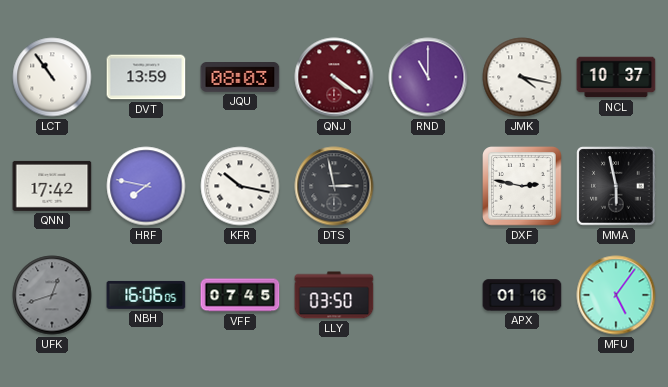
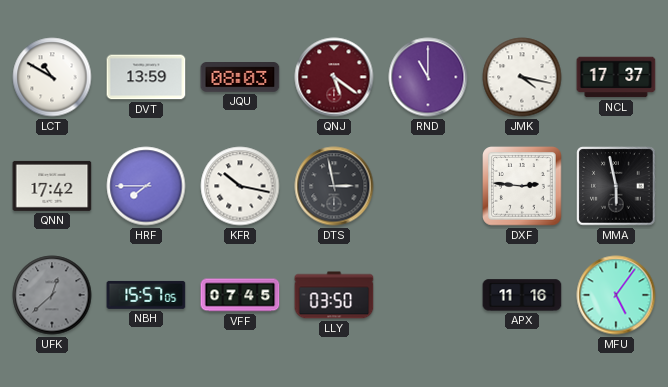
LCT: 10:54 -> 10:50 (52, 77)
QNJ: 4:21 -> 5:21 (334, 77)
NCL: 10:37 -> 17:37 (616, 77)
HRF: 7:47 -> 7:45 (146, 186)
DXF: 2:47 -> 2:46 (523, 187)
UFK: 12:42 -> 12:38 (52, 295)
NBH: 16:06 -> 15:57 (146, 295)
APX: 01:16 -> 11:16 (522, 295)
